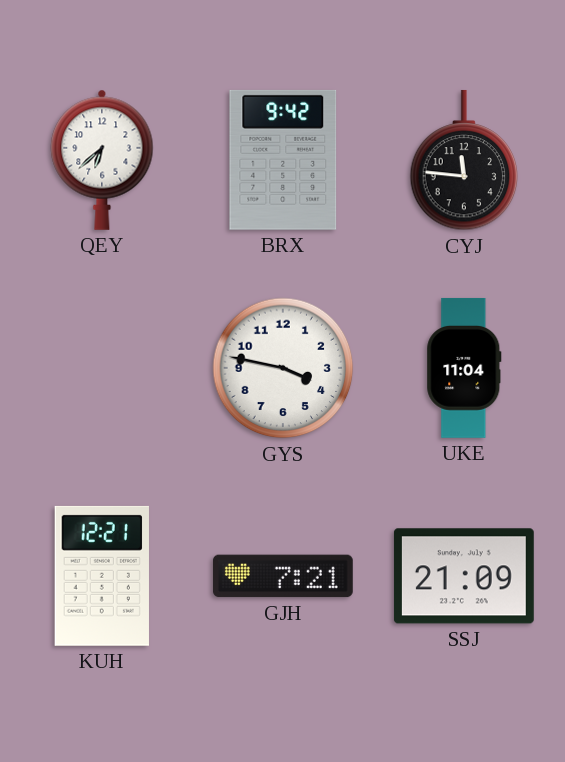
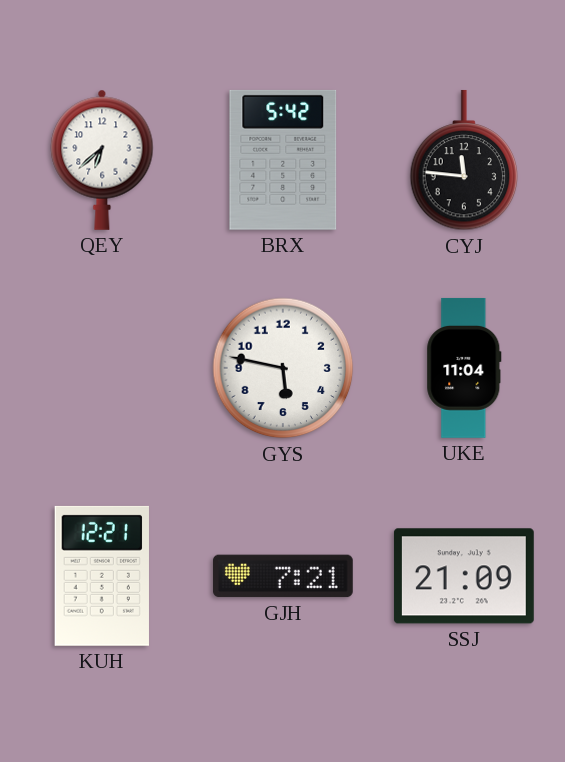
BRX: 9:42 -> 5:42 (283, 160)
GYS: 3:47 -> 5:47 (283, 368)
